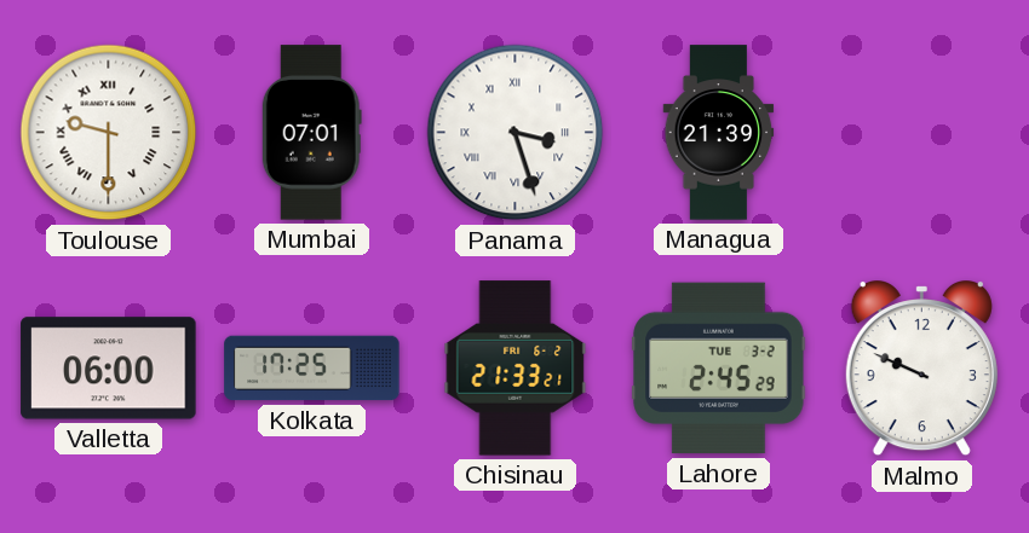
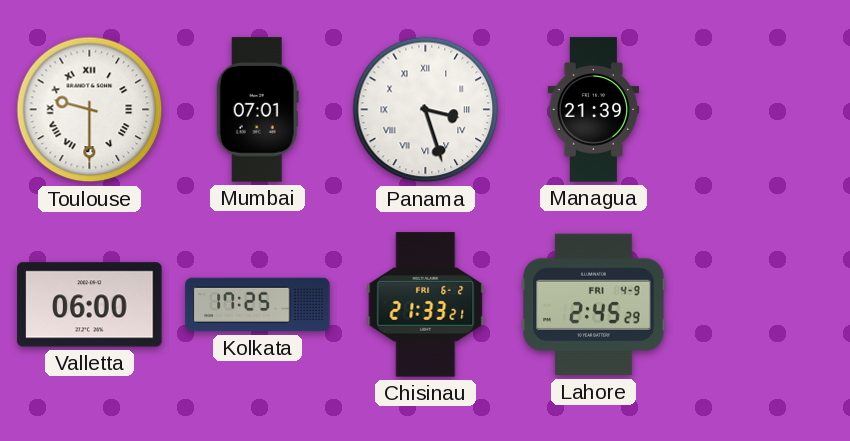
Lahore date: TUE 3-2 -> FRI 4-9 (594, 305)
Malmo: 9:49 -> none (921, 370)
